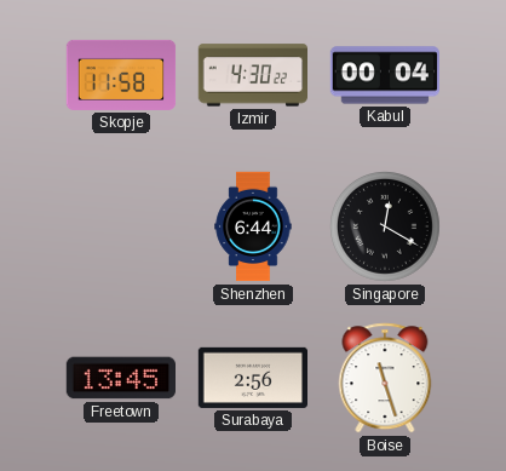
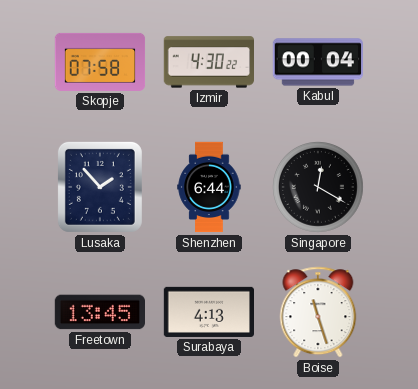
Skopje: 11:58 -> 07:58 (100, 62)
Lusaka: none -> 1:53 (100, 187)
Surabaya: 2:56 -> 4:13 (208, 312)
